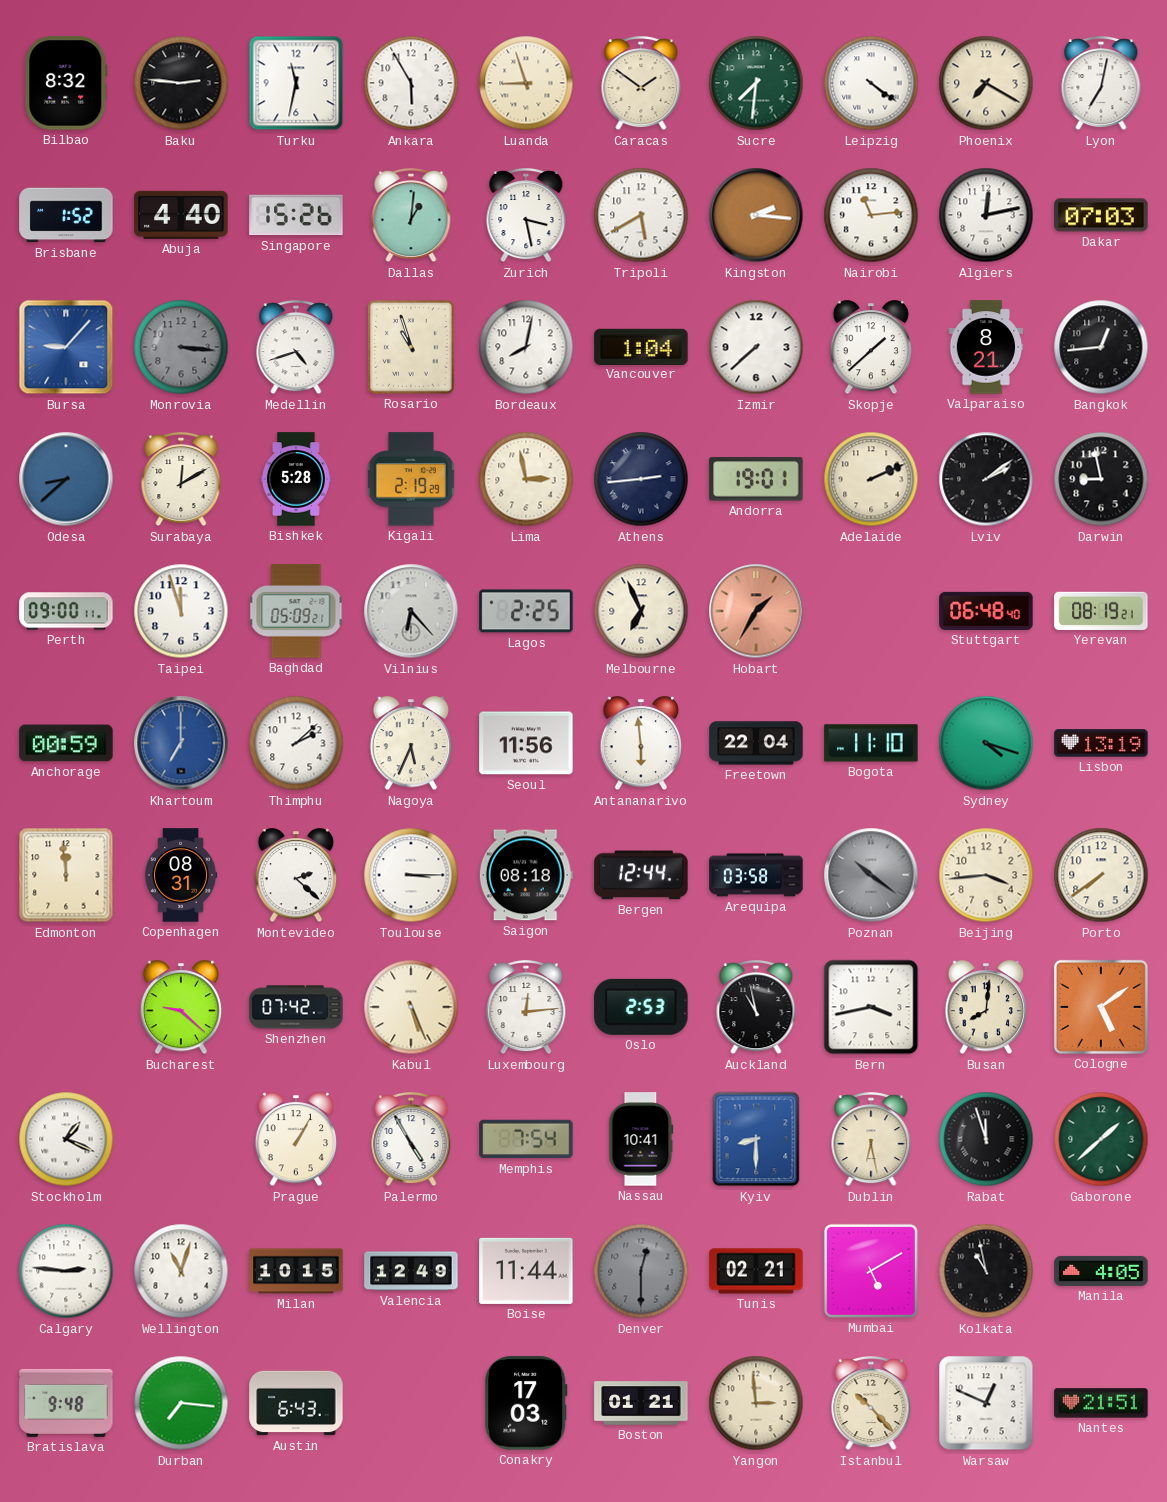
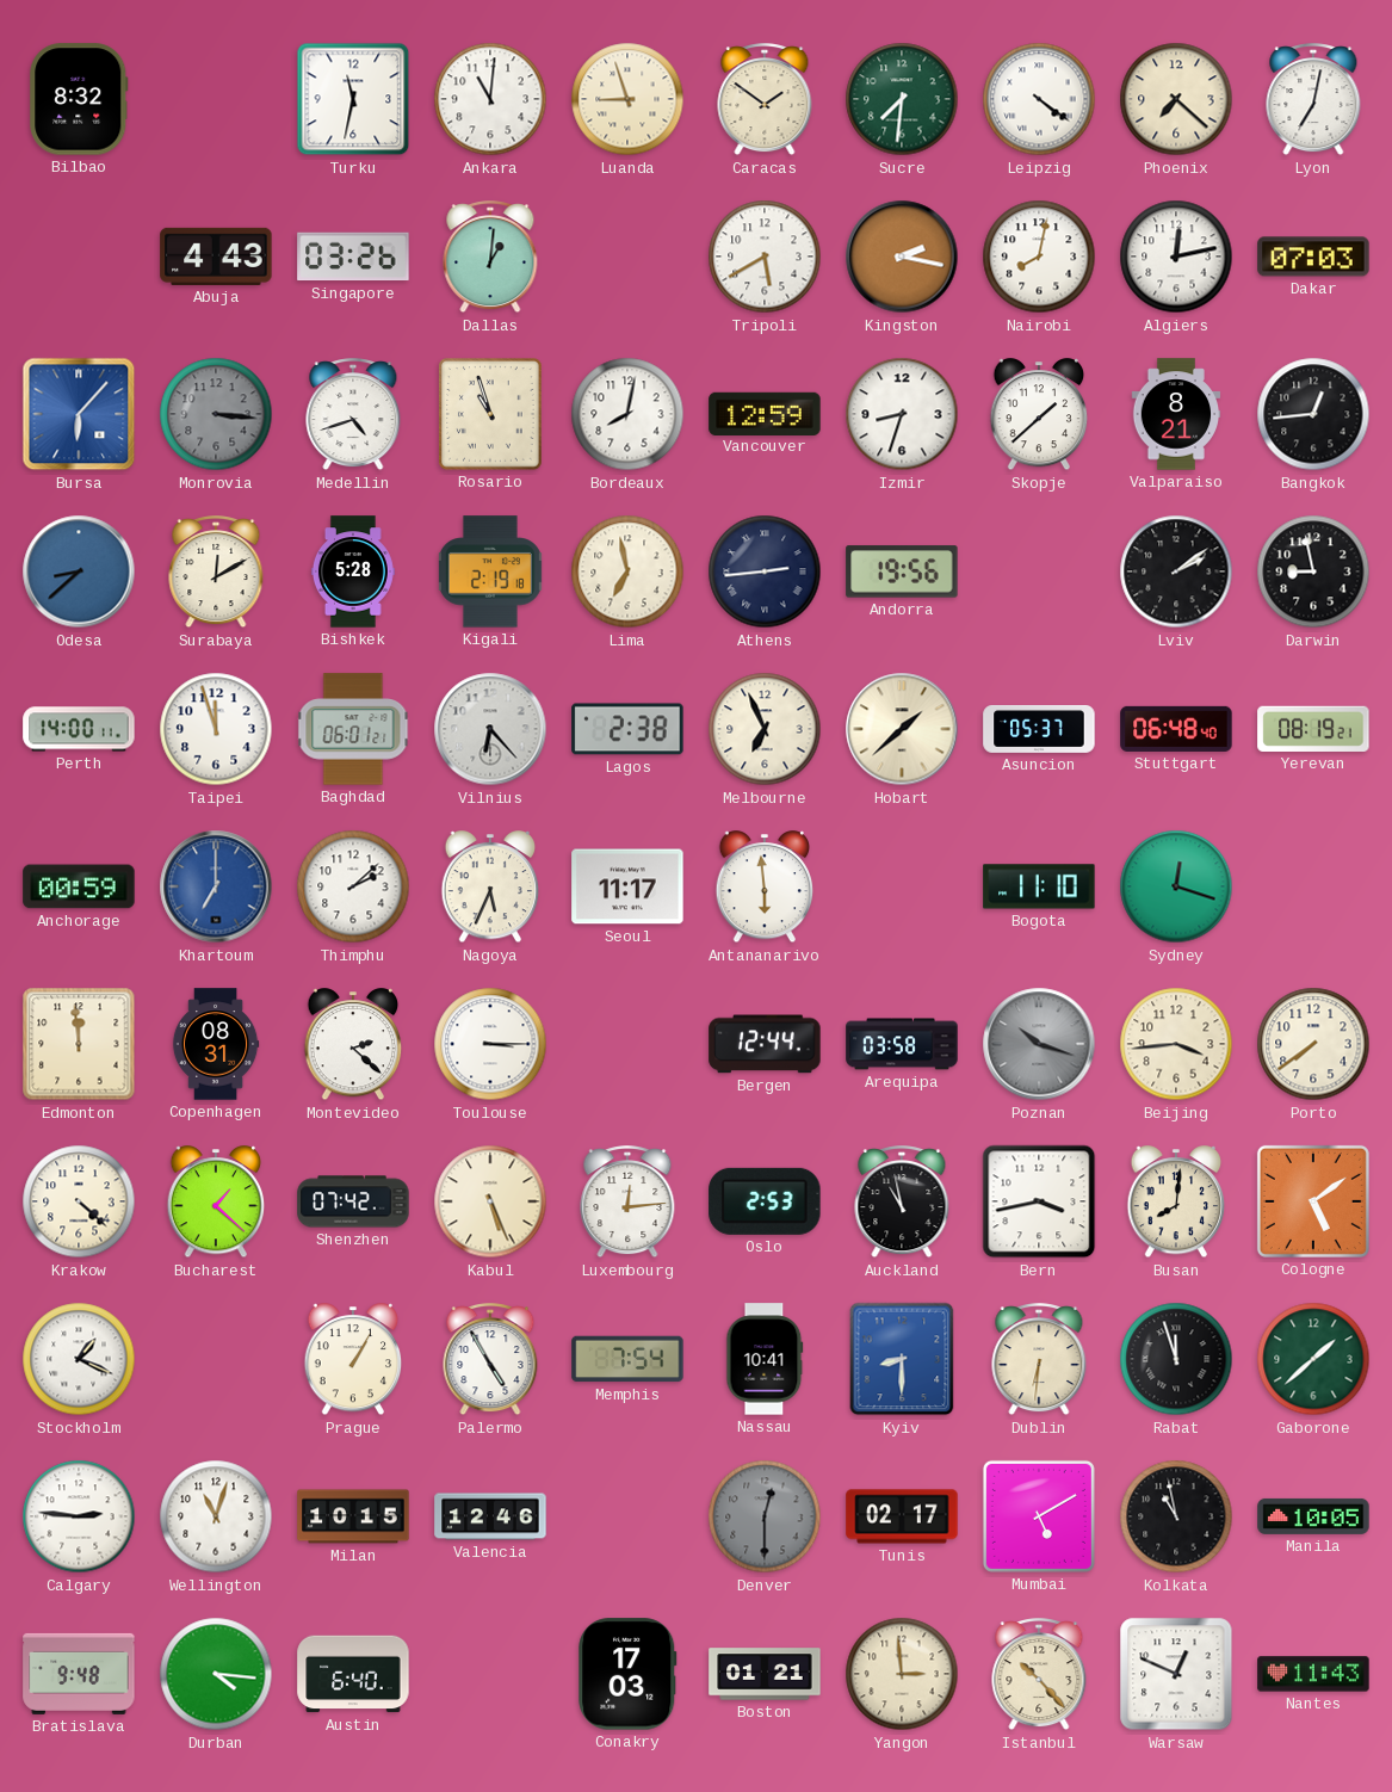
Baku: 2:46 -> none (181, 83)
Ankara: 5:55 -> 11:01 (490, 99)
Phoenix: 7:20 -> 7:22 (1176, 99)
Brisbane: 1:52 -> none (66, 215)
Abuja: 4:40 -> 4:43 (216, 257)
Singapore: 15:26 -> 03:26 (353, 257)
Zurich: 3:28 -> none (526, 216)
Kingston: 2:16 -> 2:17 (902, 257)
Nairobi: 11:14 -> 8:02 (1039, 257)
Bursa: 9:07 -> 6:07 (79, 414)
Vancouver: 1:04 -> 12:59 (765, 413)
Izmir: 7:38 -> 8:33 (902, 414)
Kigali: 2:19:29 -> 2:19:18 (490, 571)
Lima: 2:58 -> 6:58 (627, 571)
Andorra: 19:01 -> 19:56 (902, 571)
Adelaide: 2:11 -> none (871, 479)
Perth: 09:00 -> 14:00 (79, 729)
Baghdad: 05:09 -> 06:01 (353, 729)
Lagos: 2:25 -> 2:38 (627, 729)
Hobart: 1:35 -> 1:38 (902, 729)
Hobart dial: salmon -> cream (902, 729)
Asuncion: none -> 05:37 (1039, 729)
Seoul: 11:56 -> 11:17 (627, 886)
Freetown: 22:04 -> none (756, 743)
Sydney: 4:18 -> 12:18 (1176, 886)
Lisbon: 13:19 -> none (1101, 743)
Saigon: 08:18 -> none (526, 875)
Poznan: 10:21 -> 10:18 (1039, 1044)
Krakow: none -> 4:22 (79, 1201)
Bucharest: 9:22 -> 1:22 (216, 1203)
Dublin: 6:28 -> 6:31 (1039, 1360)
Valencia: 12:49 -> 12:46 (490, 1516)
Boise: 11:44 -> none (526, 1271)
Tunis: 02:21 -> 02:17 (902, 1516)
Manila: 4:05 -> 10:05 (1313, 1516)
Durban: 7:16 -> 4:16 (216, 1674)
Austin: 6:43 -> 6:40 (353, 1674)
Nantes: 21:51 -> 11:43 (1313, 1674)
